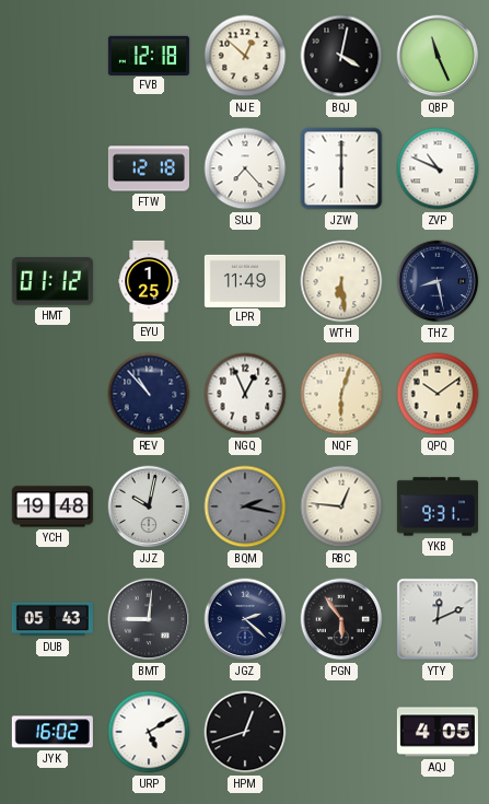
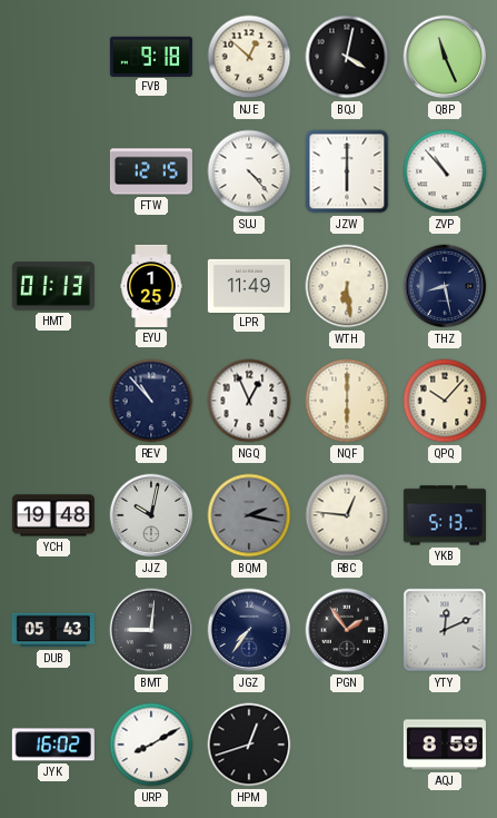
FVB: 12:18 -> 9:18 (151, 56)
FTW: 12:18 -> 12:15 (151, 171)
SUJ: 7:23 -> 4:23 (249, 171)
ZVP: 10:49 -> 10:53 (445, 171)
HMT: 01:12 -> 01:13 (53, 286)
NQF: 6:03 -> 6:00 (347, 401)
QPQ: 10:09 -> 10:07 (445, 401)
YKB: 9:31 -> 5:13 (445, 515)
JGZ: 2:22 -> 7:36 (249, 630)
PGN: 5:54 -> 1:54 (347, 630)
URP: 5:10 -> 8:10 (151, 745)
AQJ: 4:05 -> 8:59 (445, 745)
